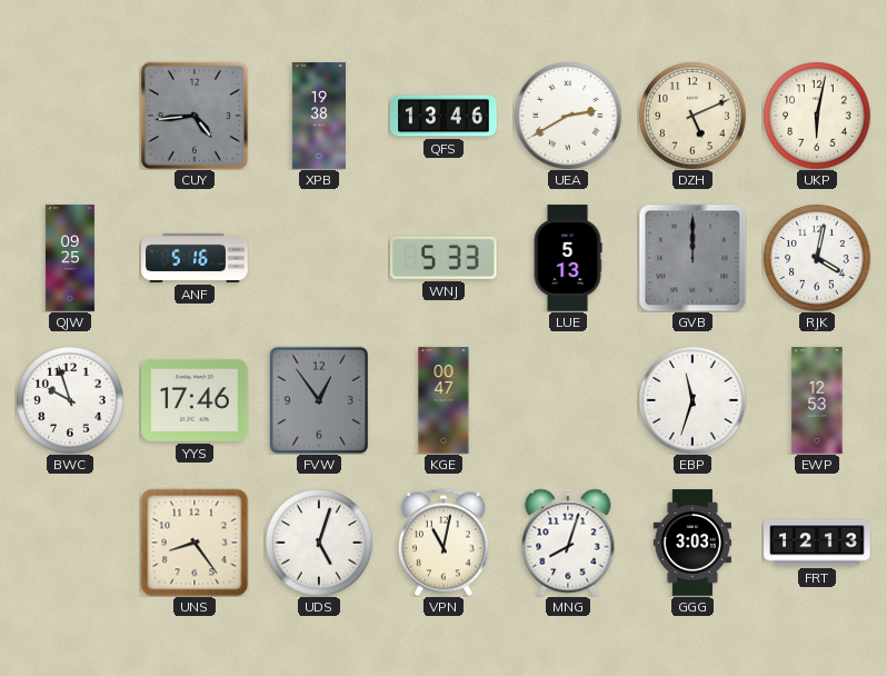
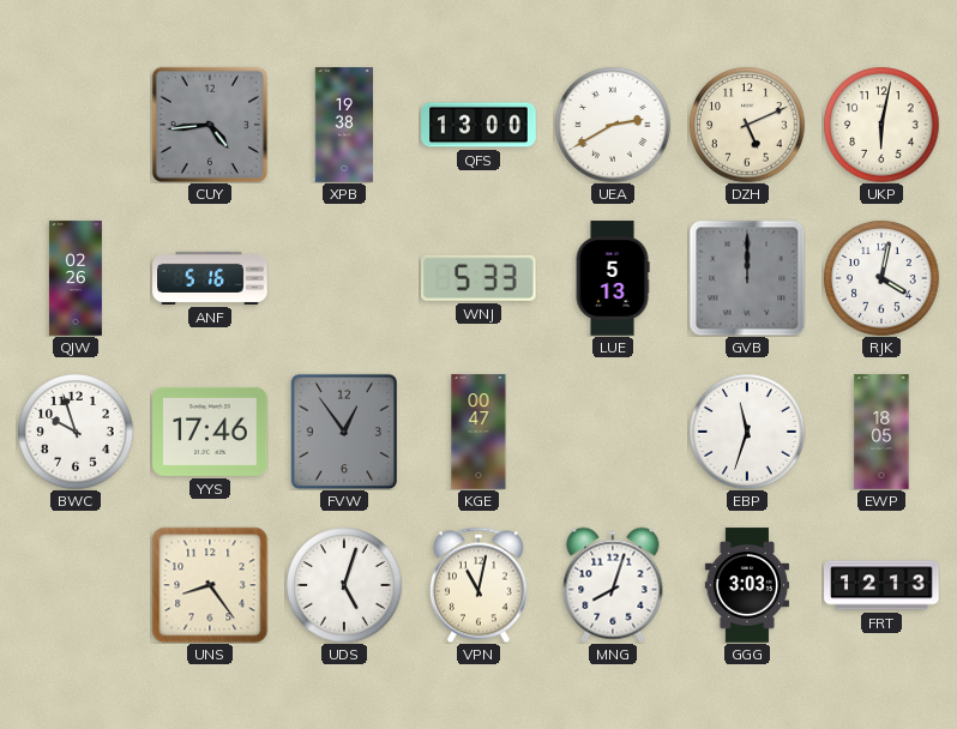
QFS: 13:46 -> 13:00 (478, 125)
QJW: 09:25 -> 02:26 (76, 278)
EWP: 12:53 -> 18:05 (881, 432)
